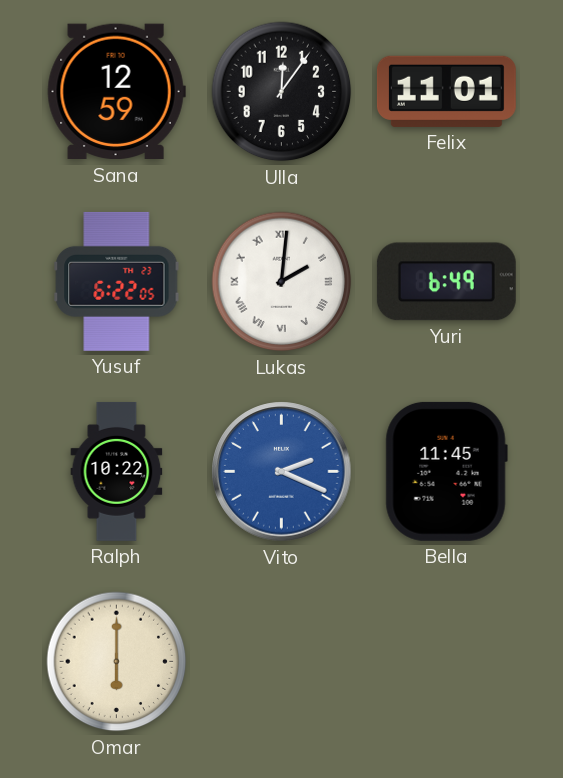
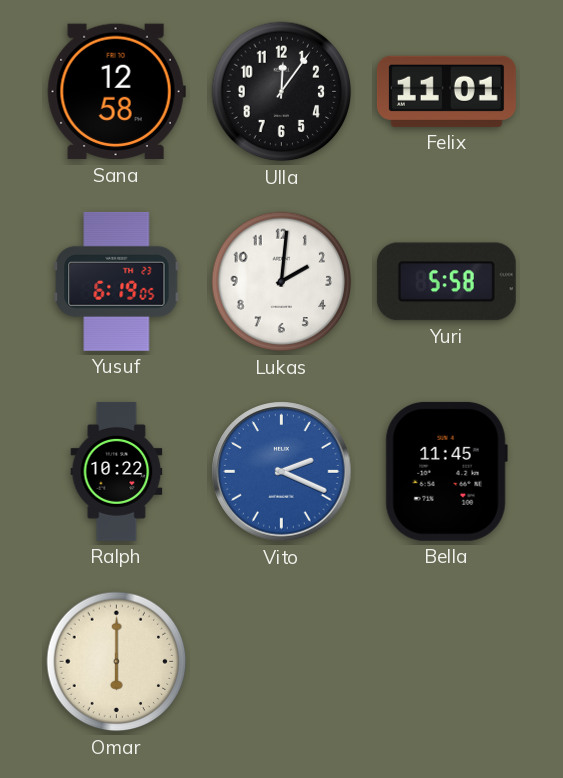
Sana: 12:59 -> 12:58 (116, 92)
Yusuf: 6:22 -> 6:19 (117, 281)
Lukas numerals: Roman -> Arabic (282, 282)
Yuri: 6:49 -> 5:58 (446, 282)
